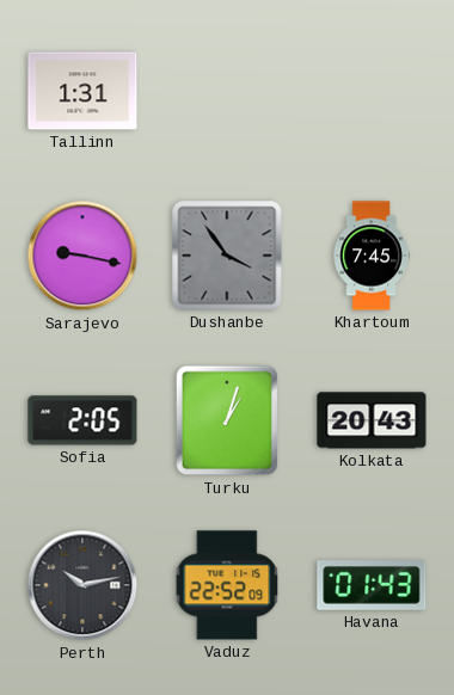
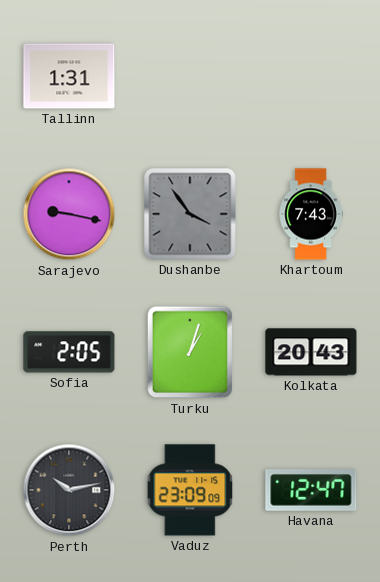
Khartoum: 7:45 -> 7:43 (311, 214)
Vaduz: 22:52 -> 23:09 (190, 490)
Havana: 01:43 -> 12:47 (311, 491)
